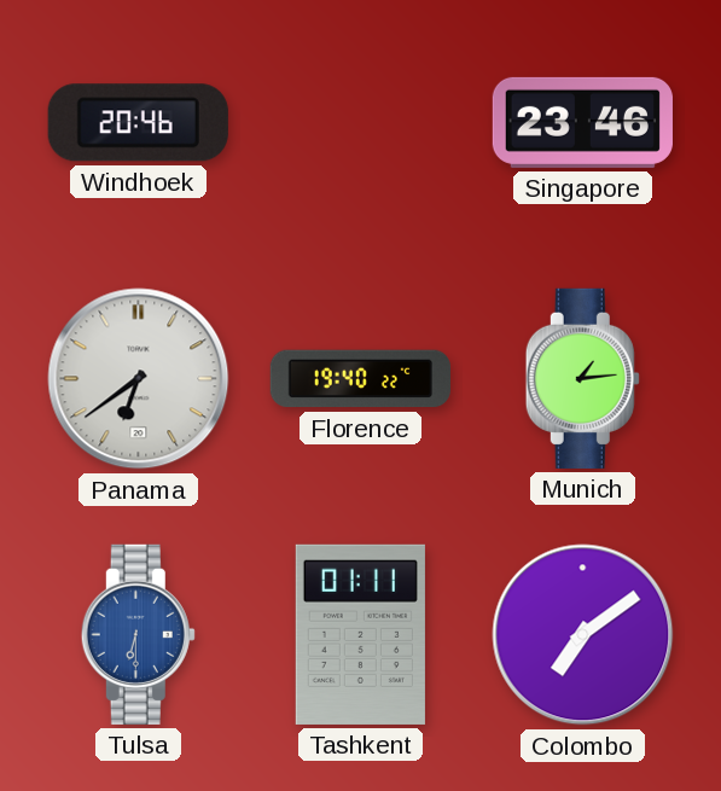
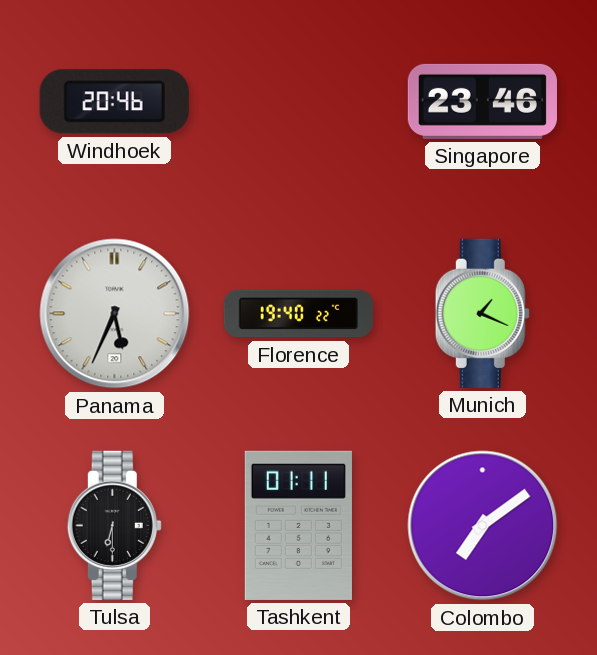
Panama: 6:39 -> 5:34 (115, 314)
Munich: 1:14 -> 1:19 (482, 313)
Tulsa dial: blue -> black (114, 525)
